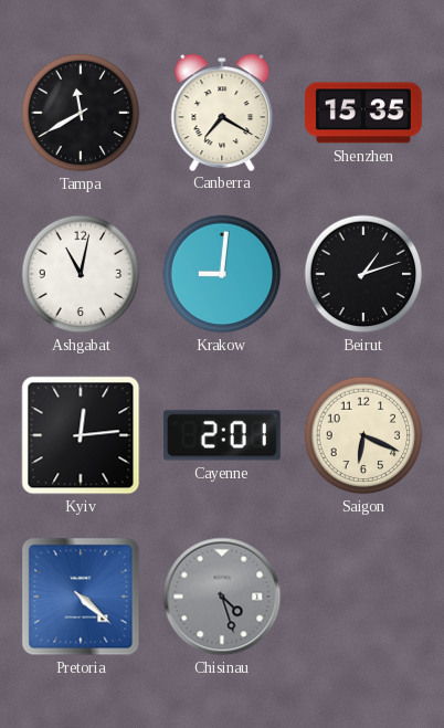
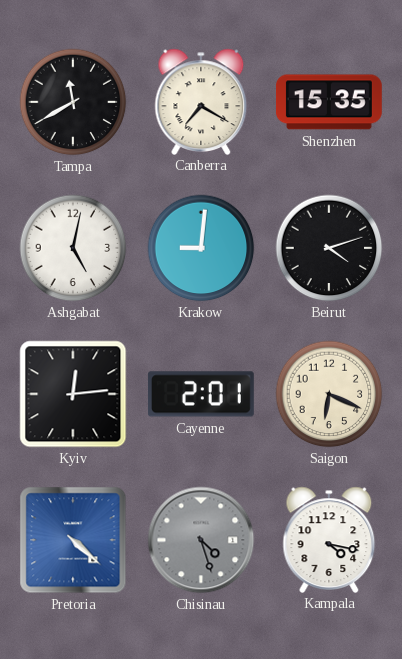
Ashgabat: 11:02 -> 5:02 (73, 248)
Beirut: 1:12 -> 4:12 (329, 248)
Kampala: none -> 4:17 (329, 539)
